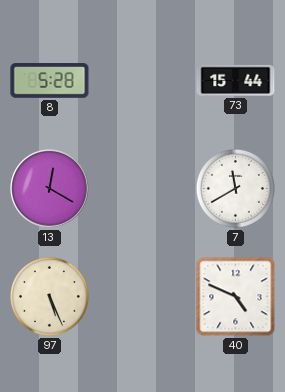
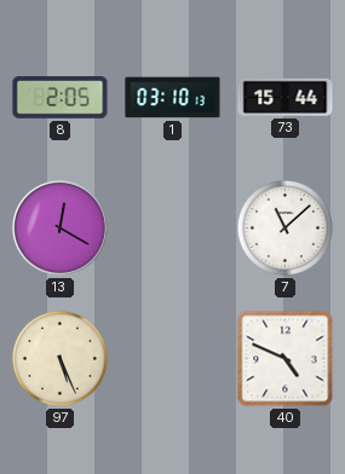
8: 5:28 -> 2:05 (61, 98)
1: none -> 03:10 (173, 98)
7: 11:40 -> 11:08 (284, 227)
